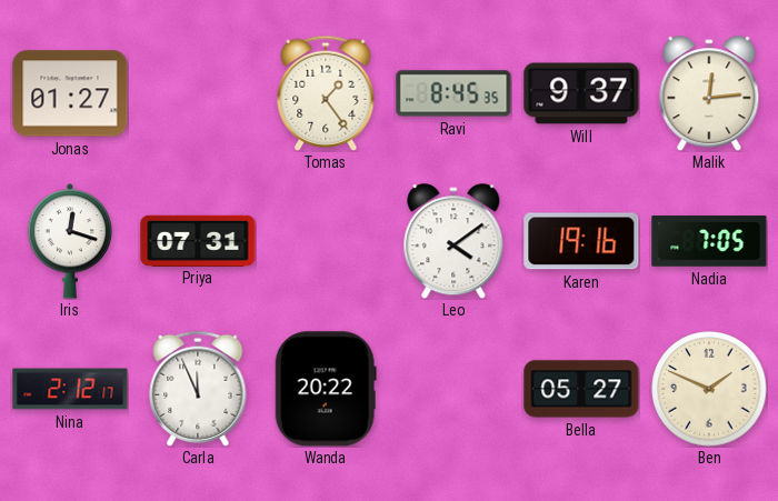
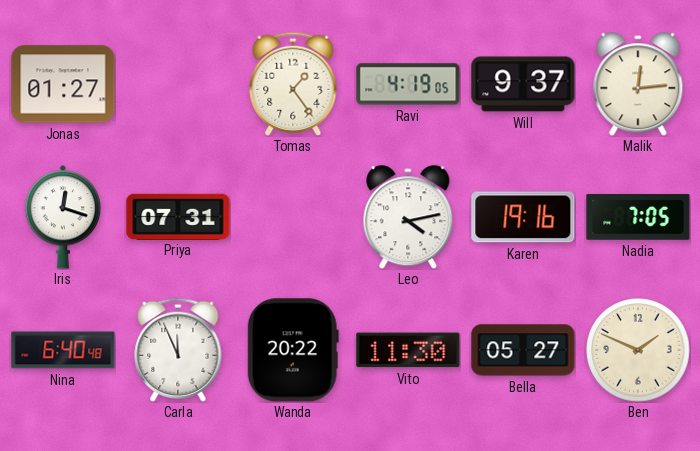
Ravi: 8:45 -> 4:19 (408, 84)
Leo: 4:09 -> 4:13 (408, 217)
Nina: 2:12 -> 6:40 (63, 350)
Vito: none -> 11:30 (408, 350)
